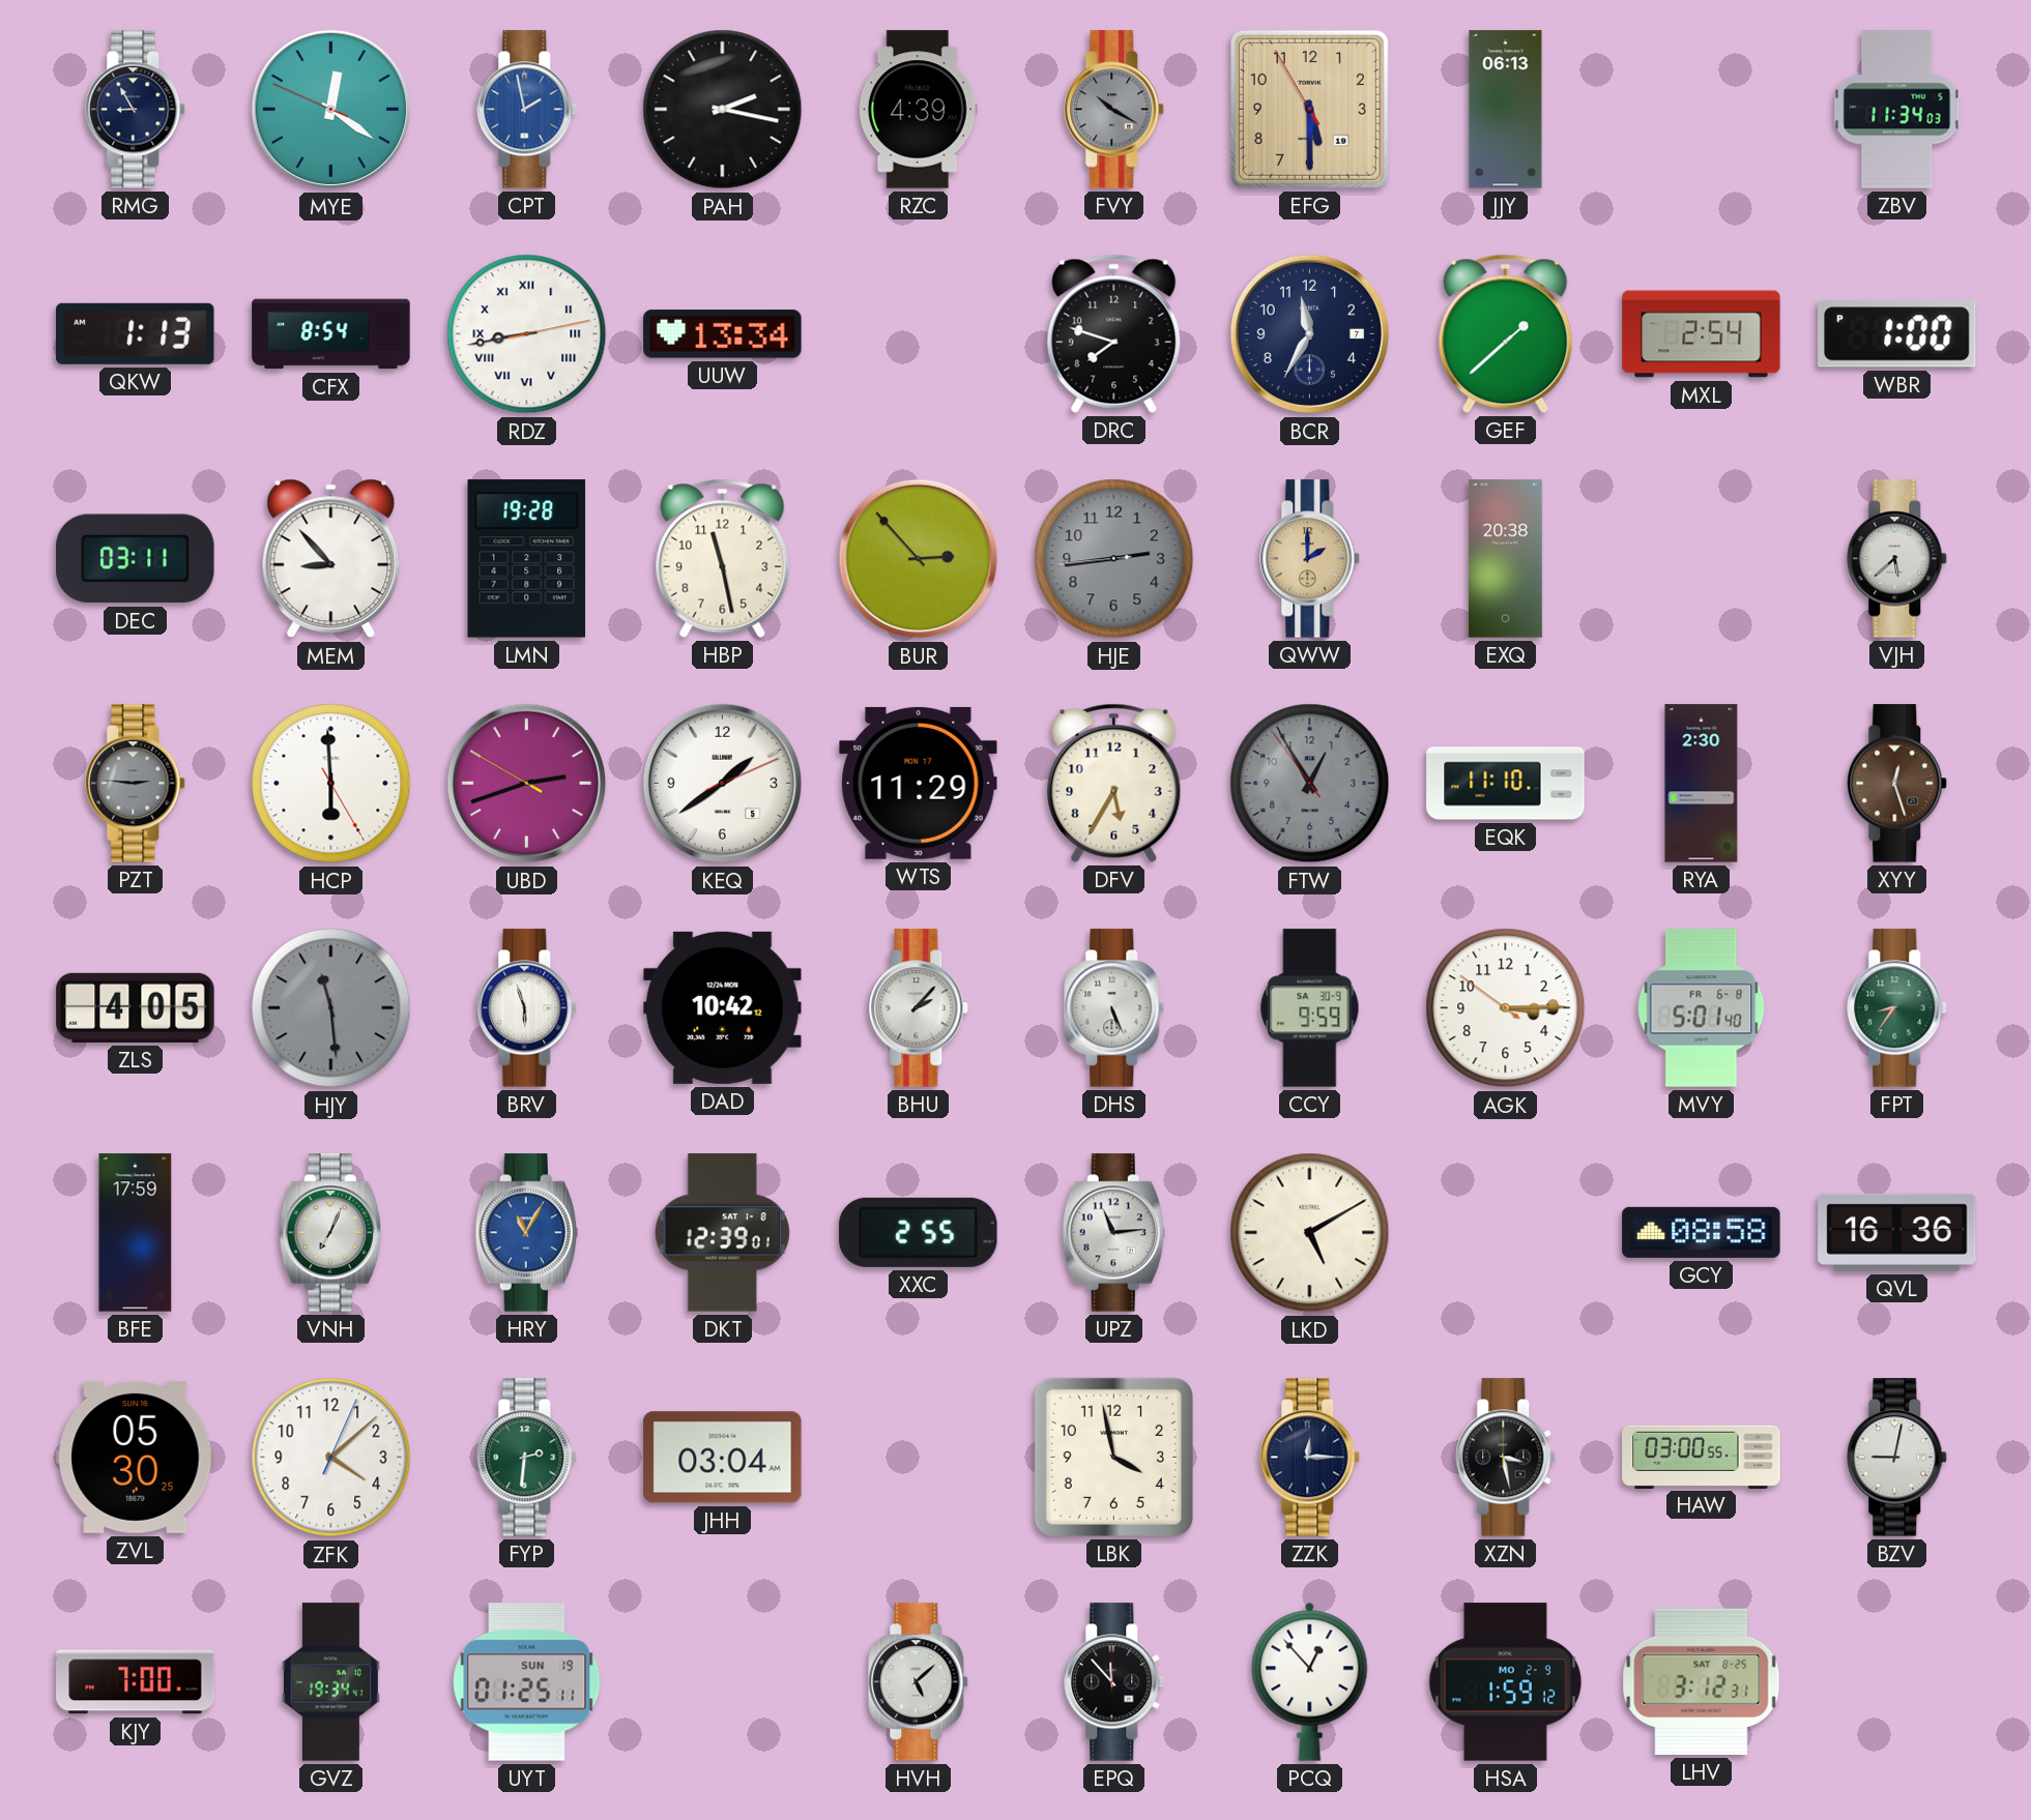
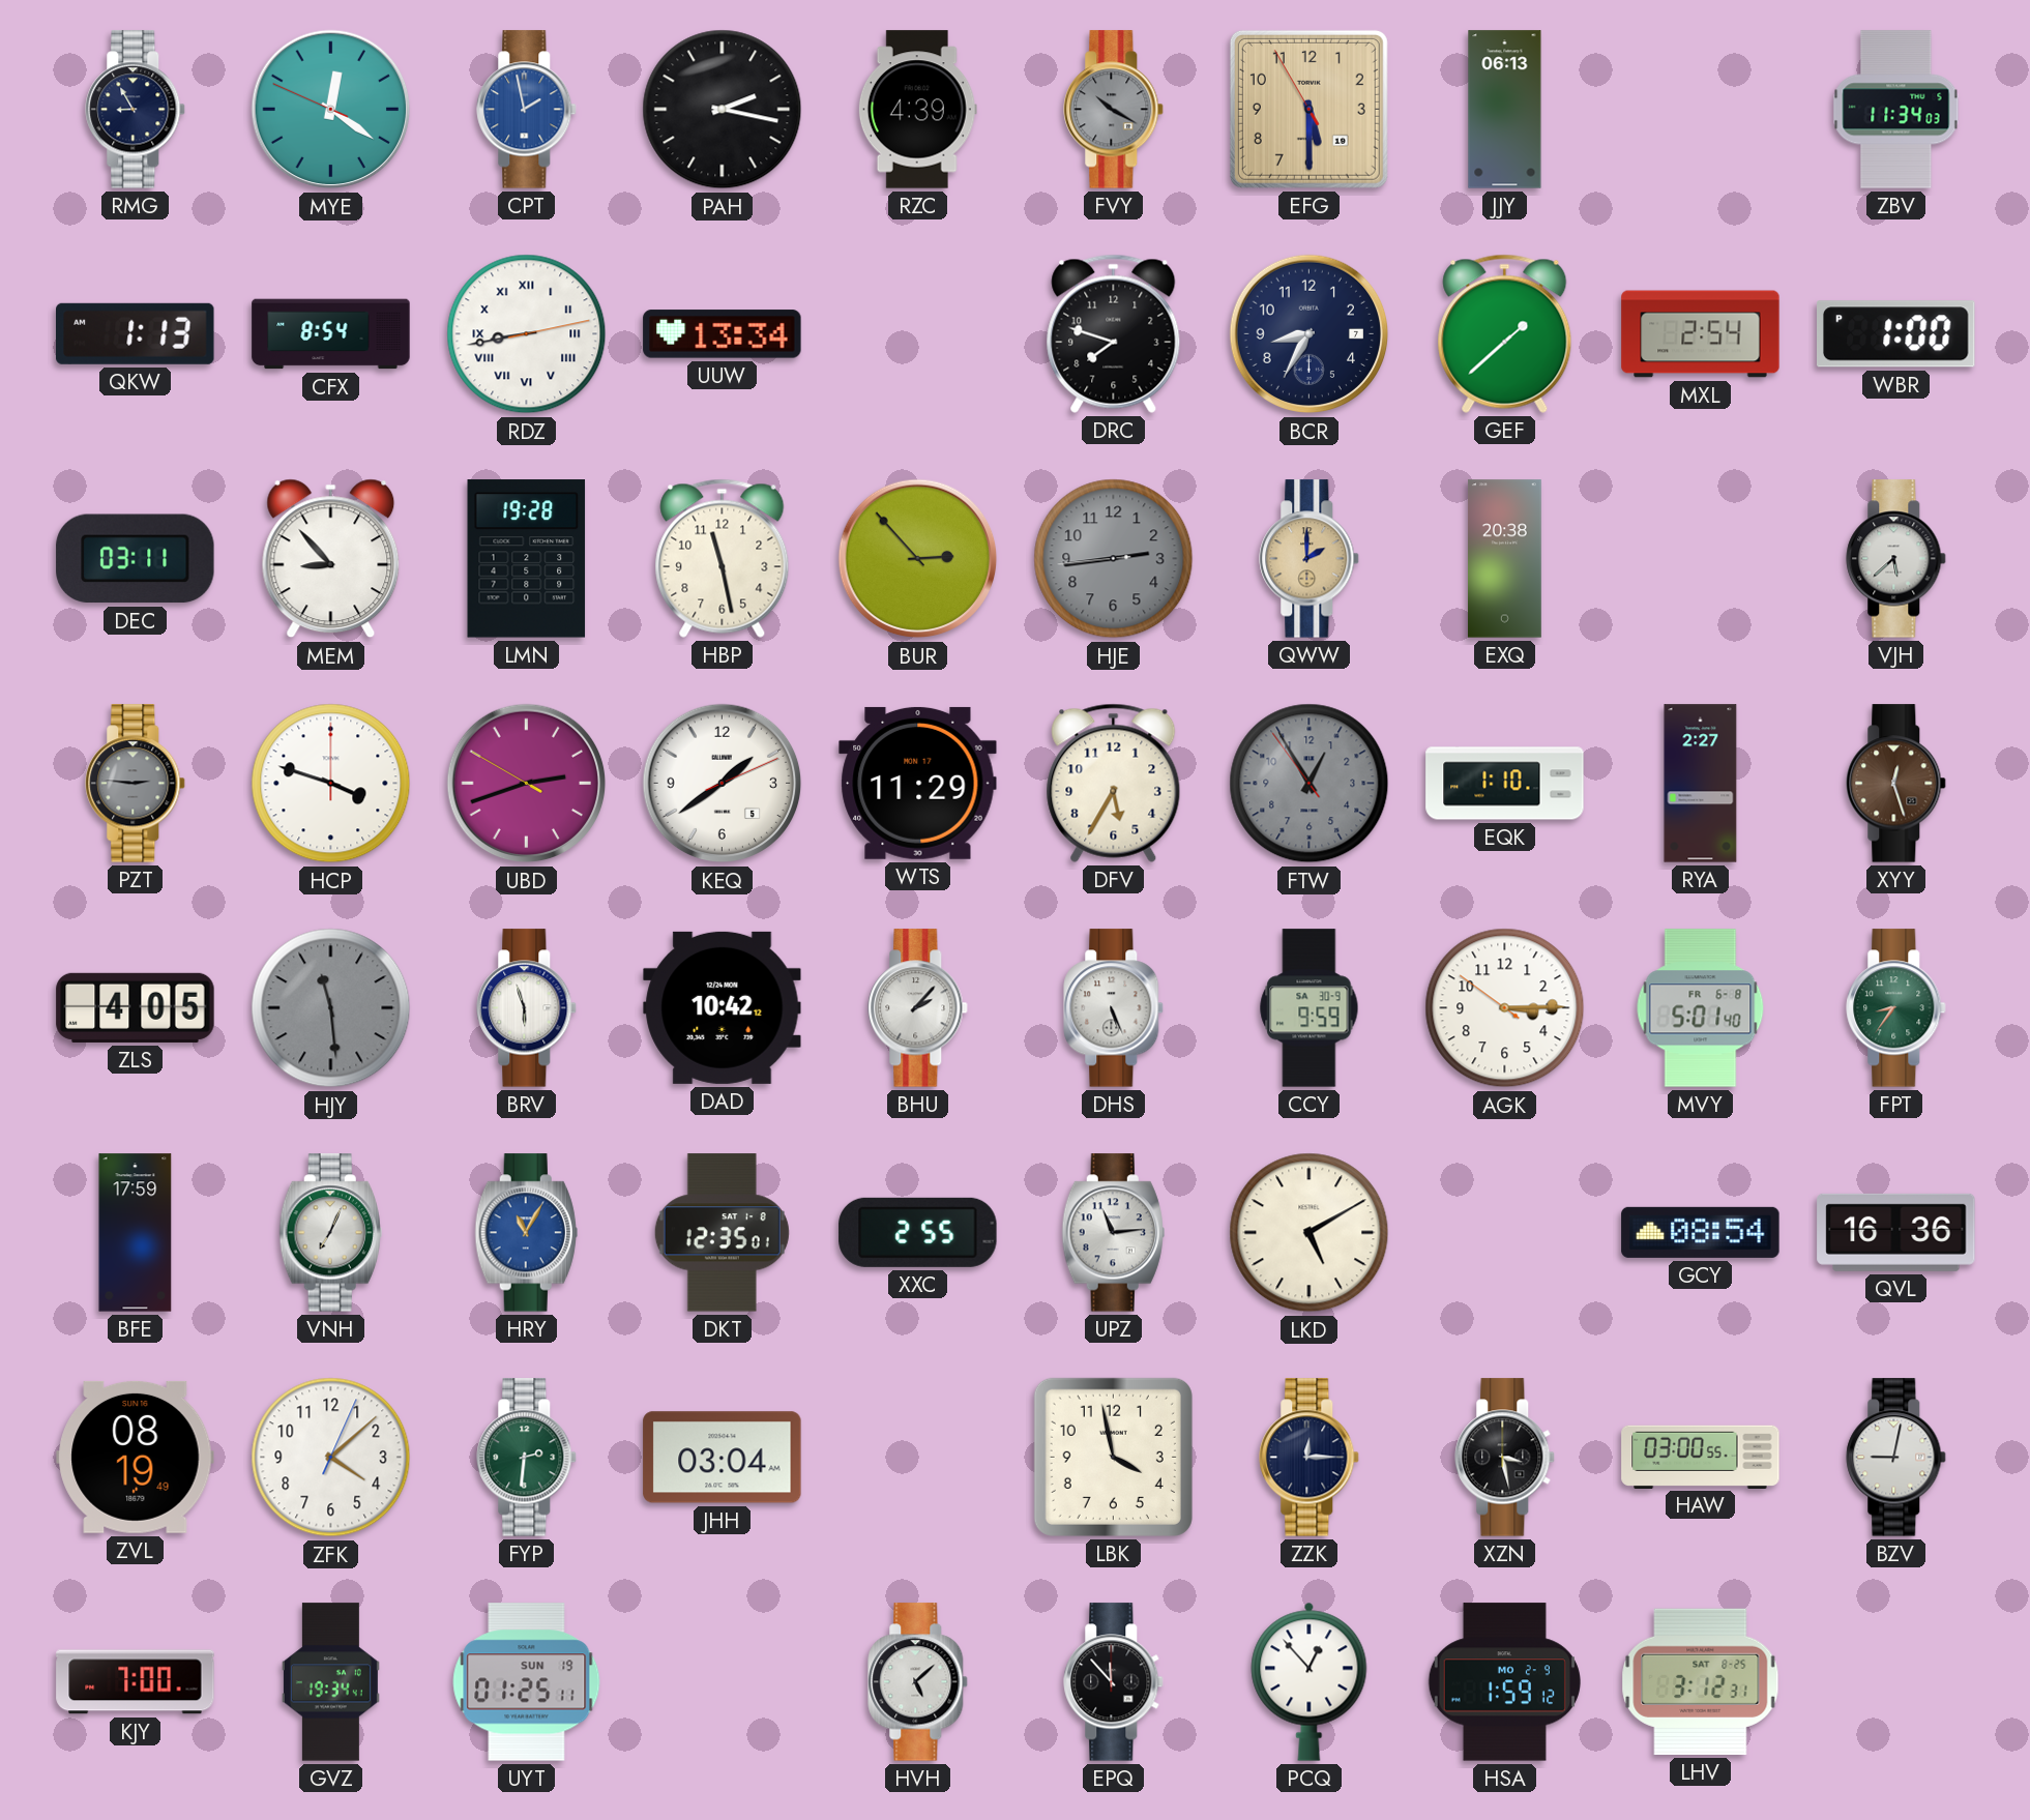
BCR: 11:35 -> 8:35 (1310, 334)
HCP: 5:59 -> 3:48 (331, 784)
EQK: 11:10 -> 1:10 (1505, 784)
RYA: 2:30 -> 2:27 (1701, 784)
DKT: 12:39 -> 12:35 (722, 1233)
GCY: 08:58 -> 08:54 (1701, 1232)
ZVL: 05:30 -> 08:19 (136, 1457)
